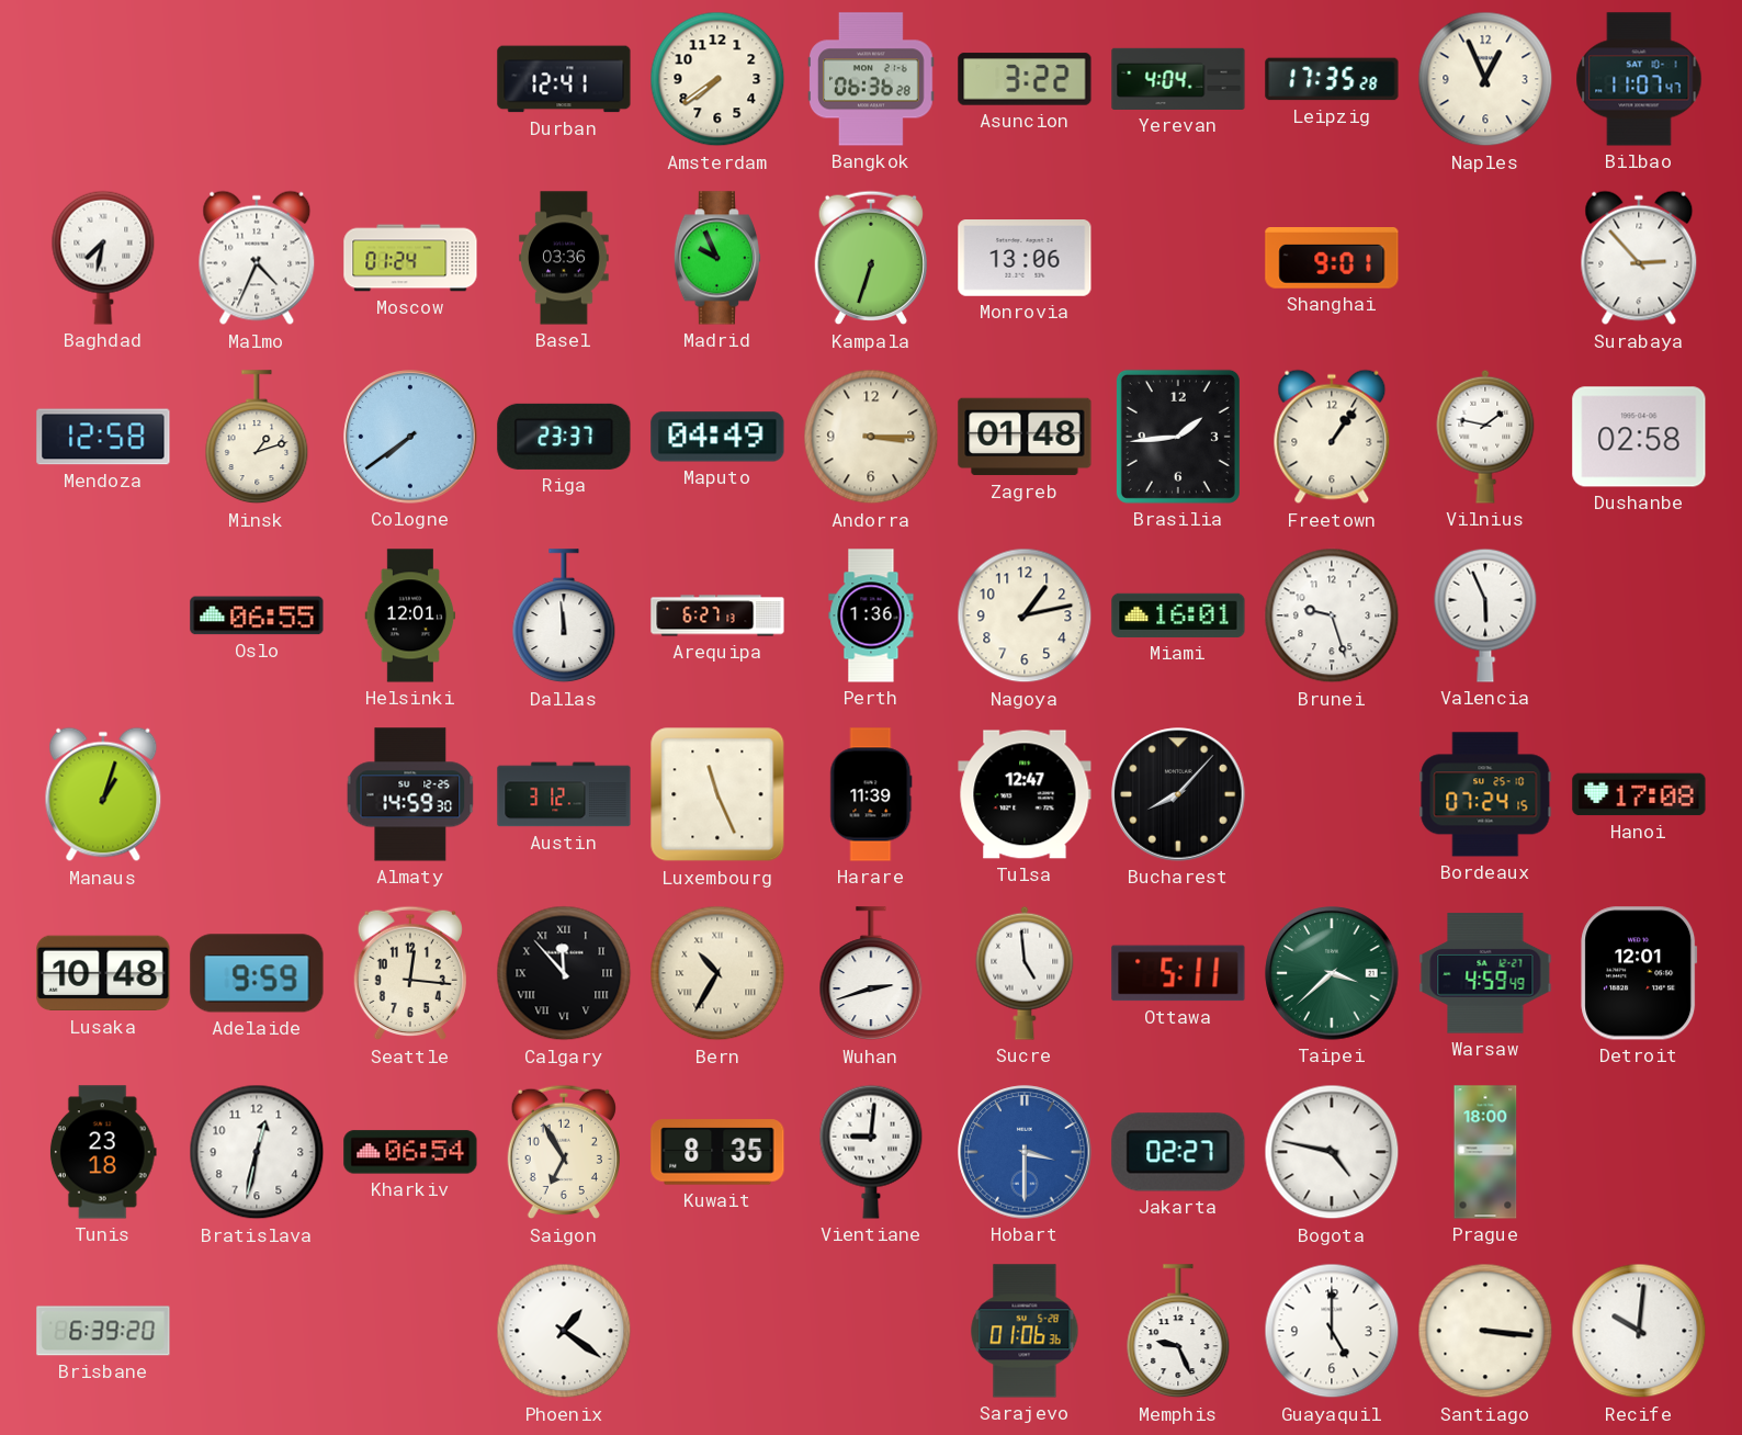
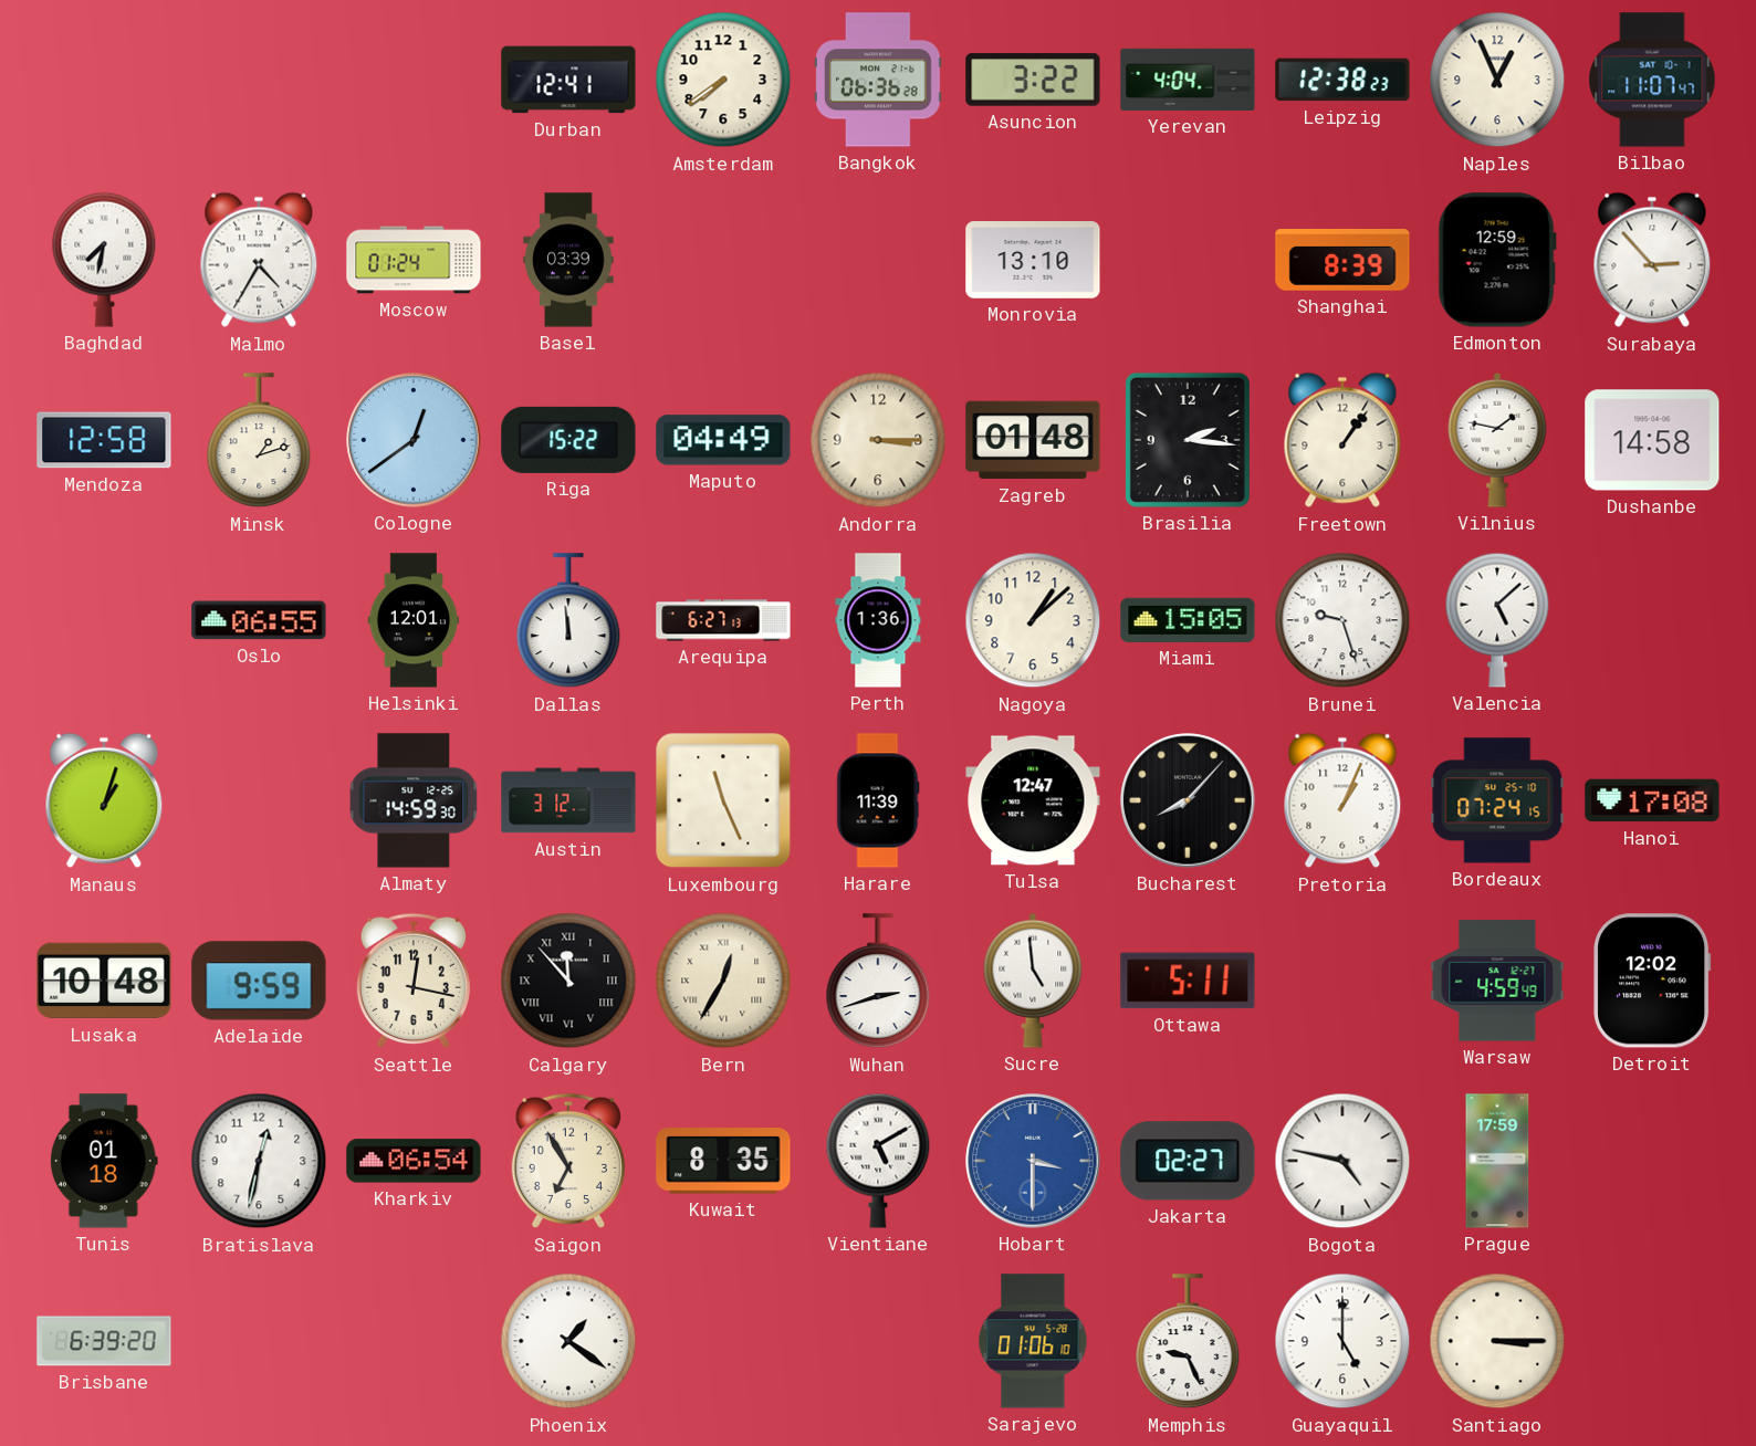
Leipzig: 17:35 -> 12:38 (1342, 80)
Malmo: 4:34 -> 4:35 (259, 260)
Basel: 03:36 -> 03:39 (568, 260)
Madrid: 9:56 -> none (716, 258)
Kampala: 6:33 -> none (870, 258)
Monrovia: 13:06 -> 13:10 (1033, 261)
Shanghai: 9:01 -> 8:39 (1342, 261)
Edmonton: none -> 12:59 (1497, 260)
Cologne: 7:39 -> 12:39 (414, 440)
Riga: 23:37 -> 15:22 (568, 440)
Brasilia: 1:44 -> 2:16 (1188, 440)
Dushanbe: 02:58 -> 14:58 (1652, 440)
Nagoya: 1:13 -> 1:08 (1033, 620)
Miami: 16:01 -> 15:05 (1188, 620)
Valencia: 5:56 -> 5:08 (1497, 620)
Pretoria: none -> 1:04 (1342, 800)
Seattle: 12:16 -> 12:17 (412, 981)
Bern: 10:35 -> 12:35 (723, 981)
Taipei: 3:38 -> none (1332, 973)
Detroit: 12:01 -> 12:02 (1652, 981)
Tunis: 23:18 -> 01:18 (104, 1161)
Vientiane: 9:01 -> 5:10 (878, 1161)
Prague: 18:00 -> 17:59 (1497, 1161)
Sarajevo: 01:06:36 -> 01:06:10 (1033, 1341)
Santiago: 3:16 -> 3:15 (1497, 1341)
Recife: 10:01 -> none (1639, 1331)
